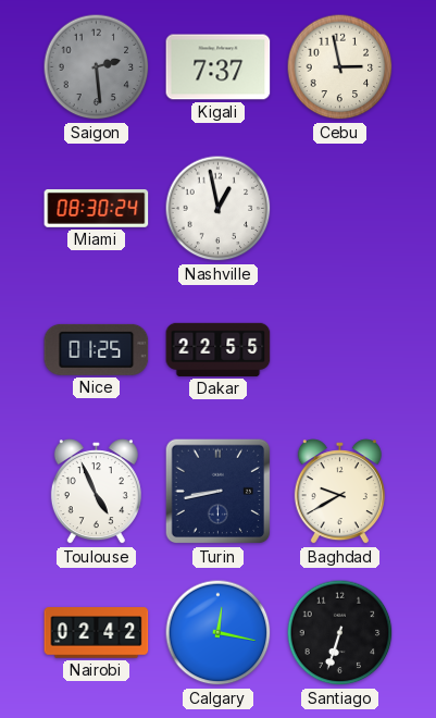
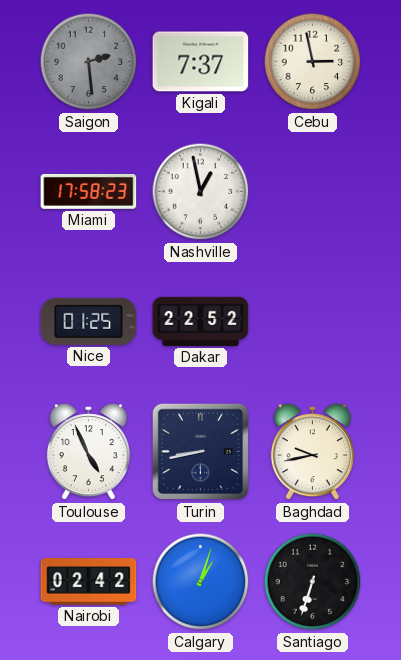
Miami: 08:30 -> 17:58 (89, 191)
Dakar: 22:55 -> 22:52 (201, 321)
Baghdad: 9:40 -> 9:43 (312, 452)
Calgary: 12:17 -> 1:03 (201, 582)
